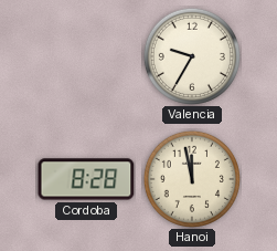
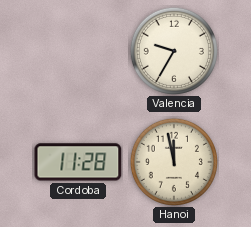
Cordoba: 8:28 -> 11:28 (78, 162)
